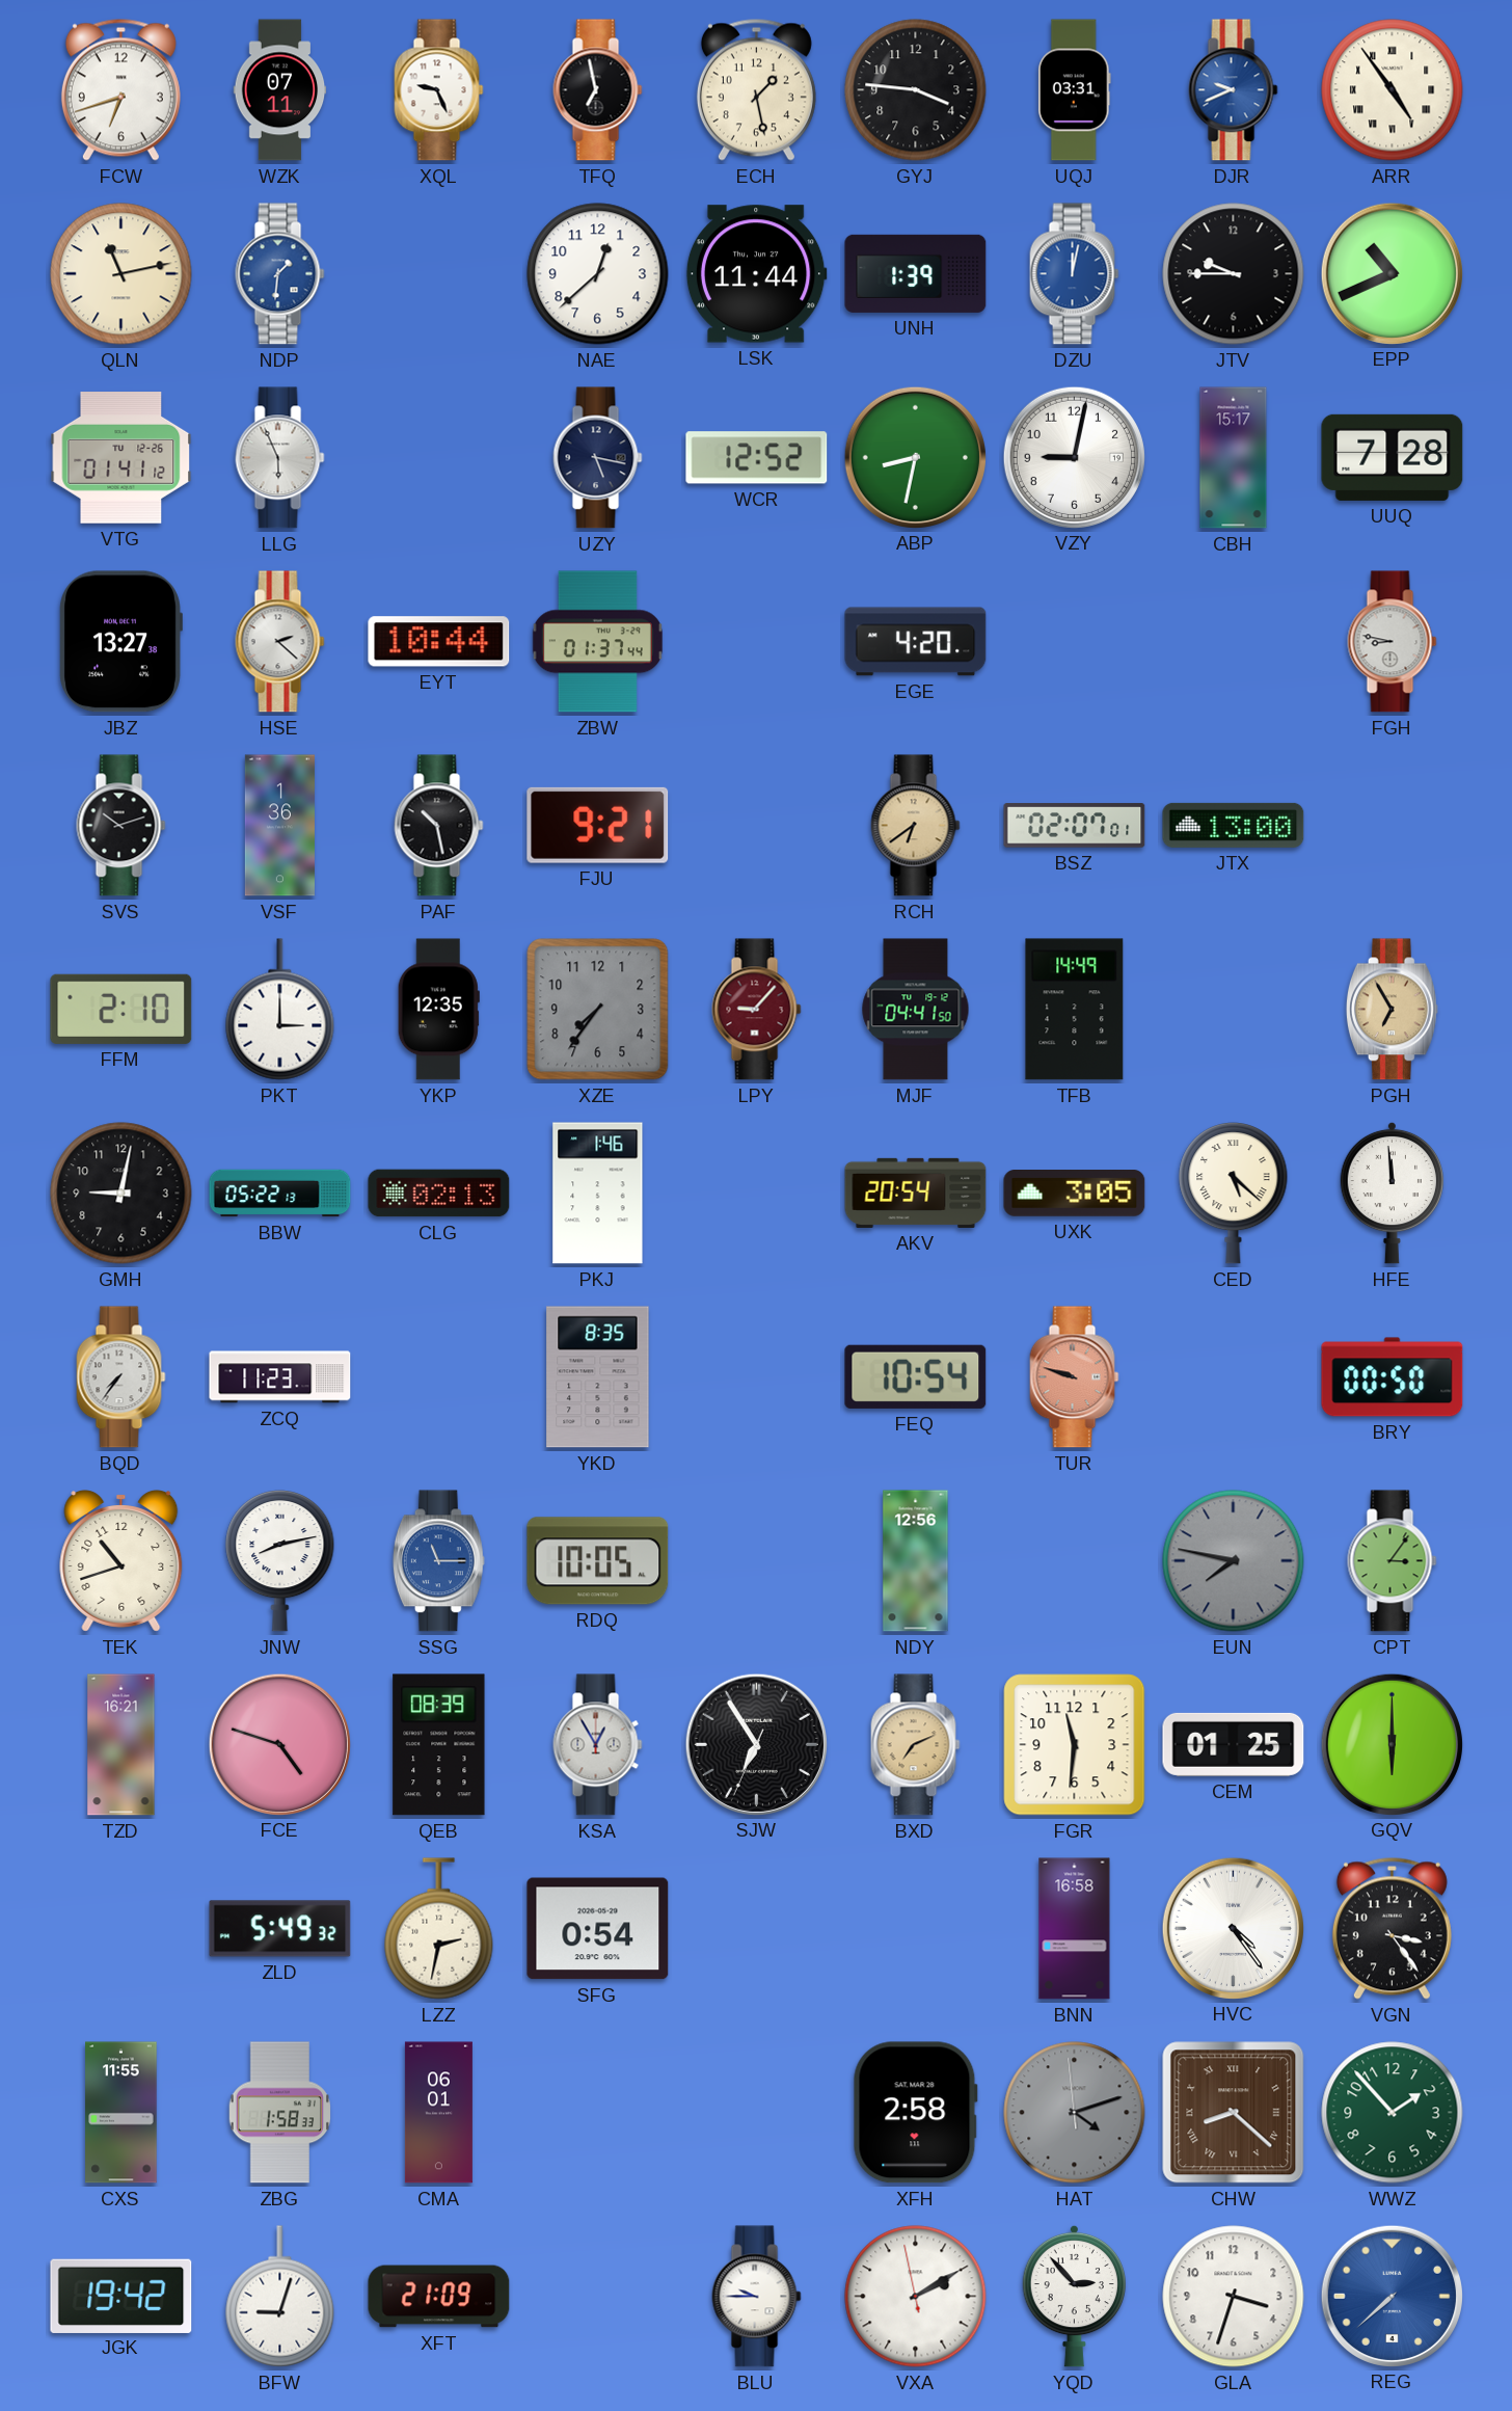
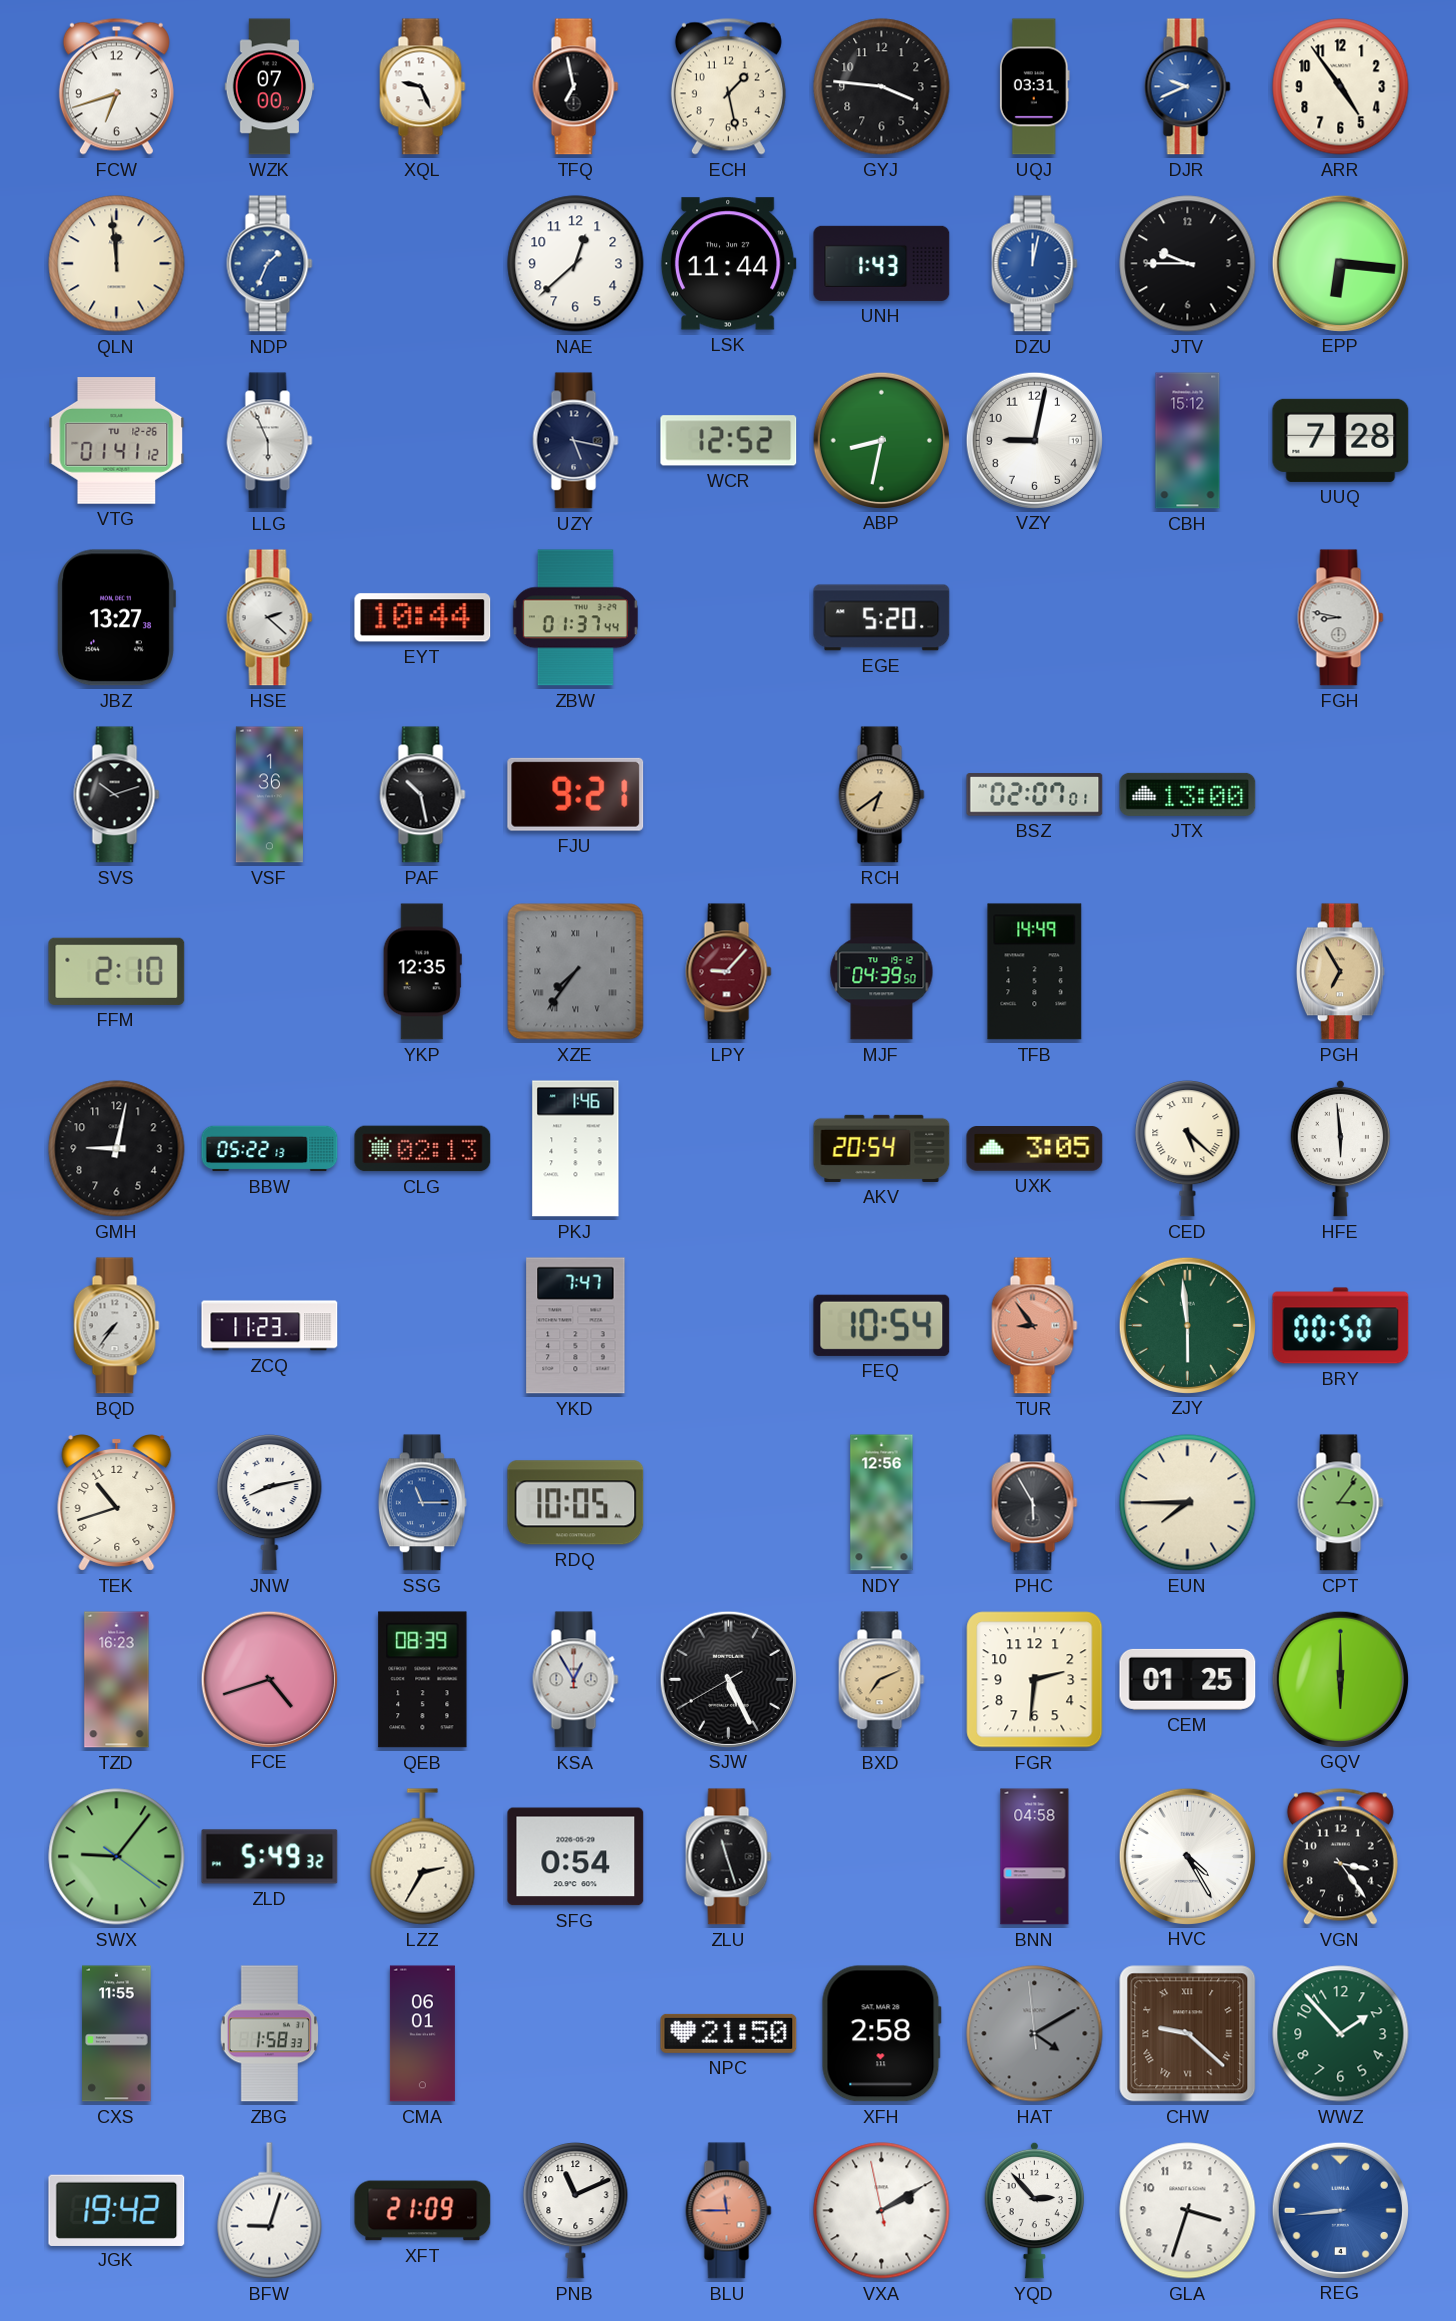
WZK: 07:11 -> 07:00 (270, 87)
ARR numerals: Roman -> Arabic (1341, 87)
QLN: 11:13 -> 11:59 (117, 264)
NDP: 1:31 -> 1:34 (270, 264)
UNH: 1:39 -> 1:43 (882, 263)
EPP: 10:41 -> 6:16 (1340, 263)
CBH: 15:17 -> 15:12 (1188, 441)
EGE: 4:20 -> 5:20 (882, 618)
PKT: 3:00 -> none (280, 1010)
XZE numerals: Arabic -> Roman (576, 972)
MJF: 04:41 -> 04:39 (882, 972)
HFE: 11:59 -> 5:59 (1340, 1148)
YKD: 8:35 -> 7:47 (576, 1326)
TUR: 9:48 -> 8:54 (1035, 1326)
ZJY: none -> 5:59 (1187, 1325)
PHC: none -> 5:55 (1035, 1503)
EUN: 7:47 -> 7:45 (1188, 1503)
EUN dial: grey -> cream (1188, 1503)
TZD: 16:21 -> 16:23 (117, 1680)
FCE: 4:48 -> 4:42 (269, 1679)
SJW: 6:54 -> 5:25 (728, 1679)
FGR: 11:31 -> 2:31 (1035, 1680)
SWX: none -> 9:06 (117, 1857)
LZZ: 2:32 -> 2:35 (423, 1857)
ZLU: none -> 11:27 (729, 1857)
BNN: 16:58 -> 04:58 (1035, 1857)
HVC: 4:24 -> 4:25 (1187, 1856)
NPC: none -> 21:50 (729, 2033)
HAT: 4:11 -> 4:09 (1035, 2034)
CHW: 8:22 -> 9:22 (1188, 2034)
PNB: none -> 11:11 (576, 2211)
BLU: 9:45 -> 11:45 (729, 2211)
BLU dial: white -> salmon (729, 2211)
REG: 7:38 -> 8:44 (1340, 2210)
